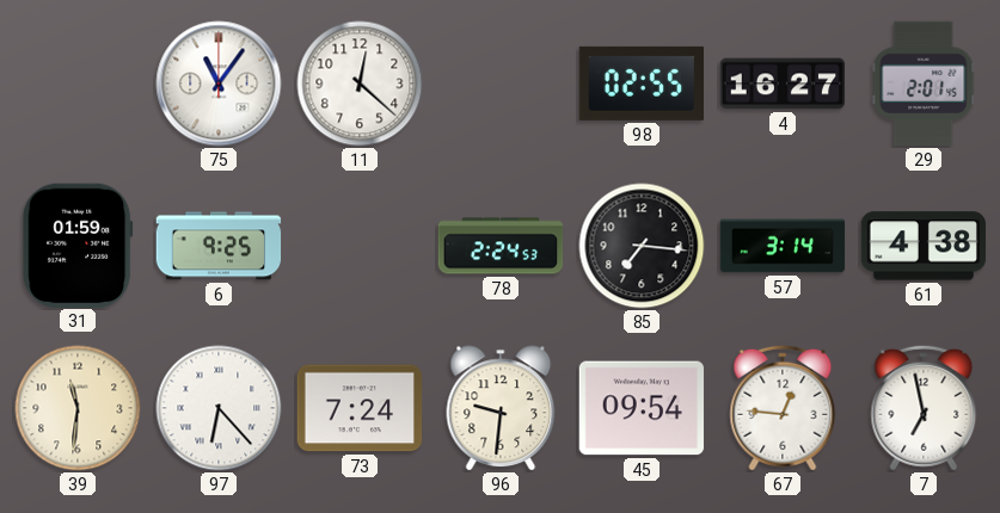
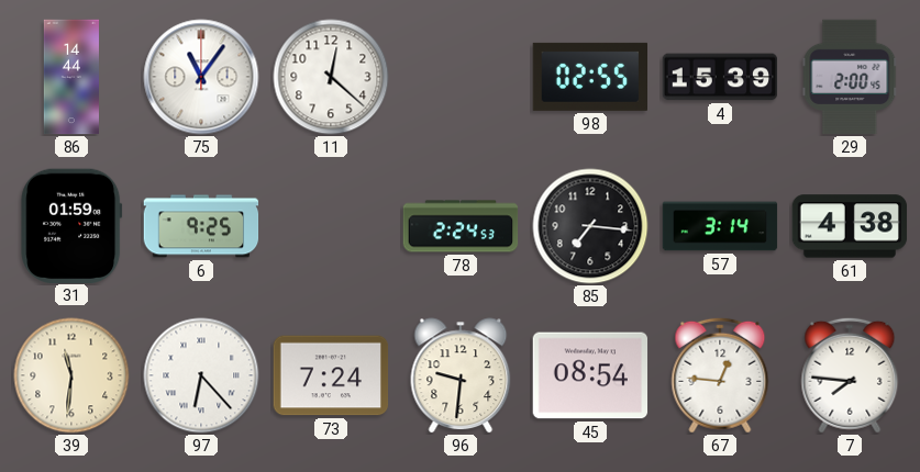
86: none -> 14:44 (70, 77)
4: 16:27 -> 15:39 (720, 77)
29: 2:01 -> 2:00 (850, 77)
45: 09:54 -> 08:54 (590, 375)
7: 6:58 -> 7:46 (850, 375)
